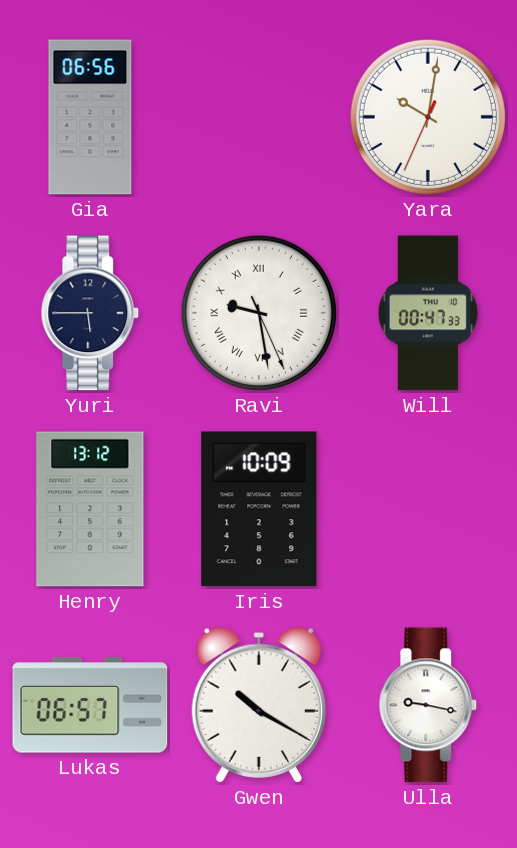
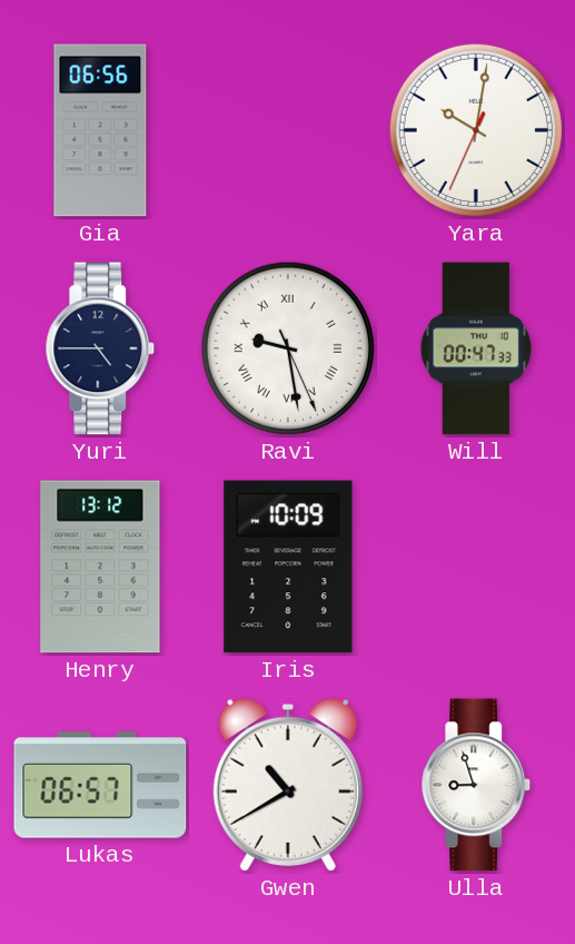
Yuri: 5:45 -> 4:45 (100, 348)
Gwen: 10:20 -> 10:40 (288, 785)
Ulla: 9:17 -> 8:57 (476, 785)
